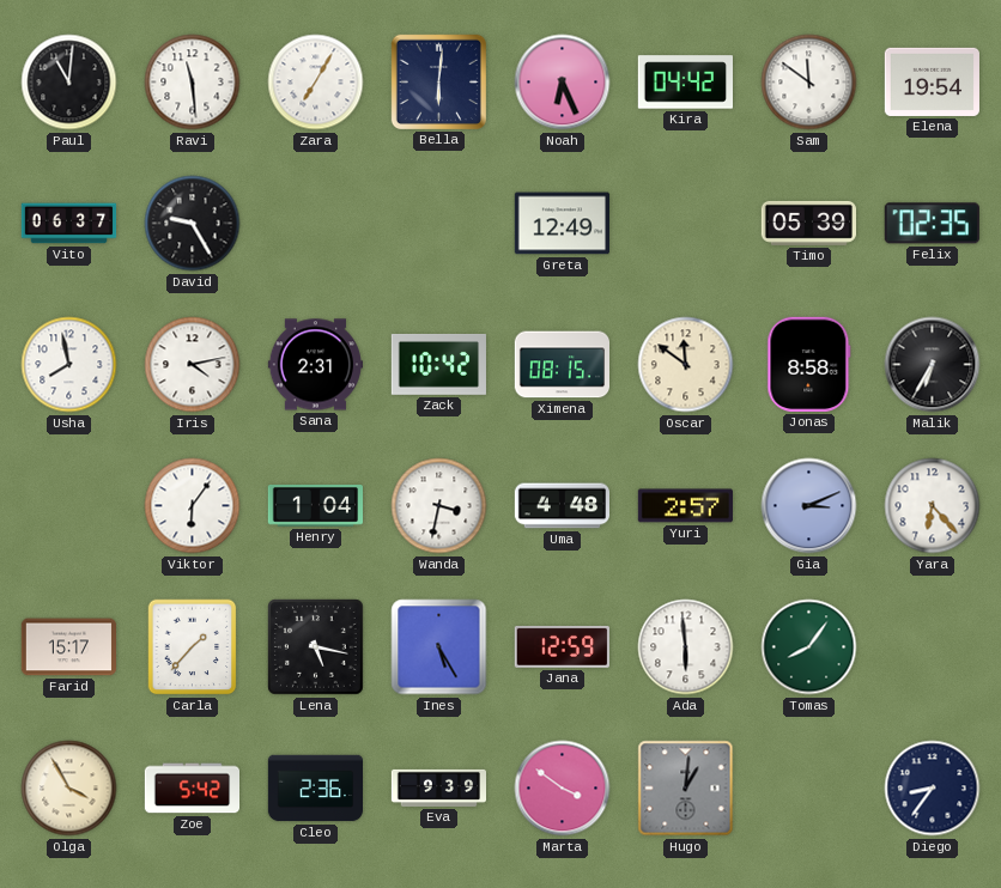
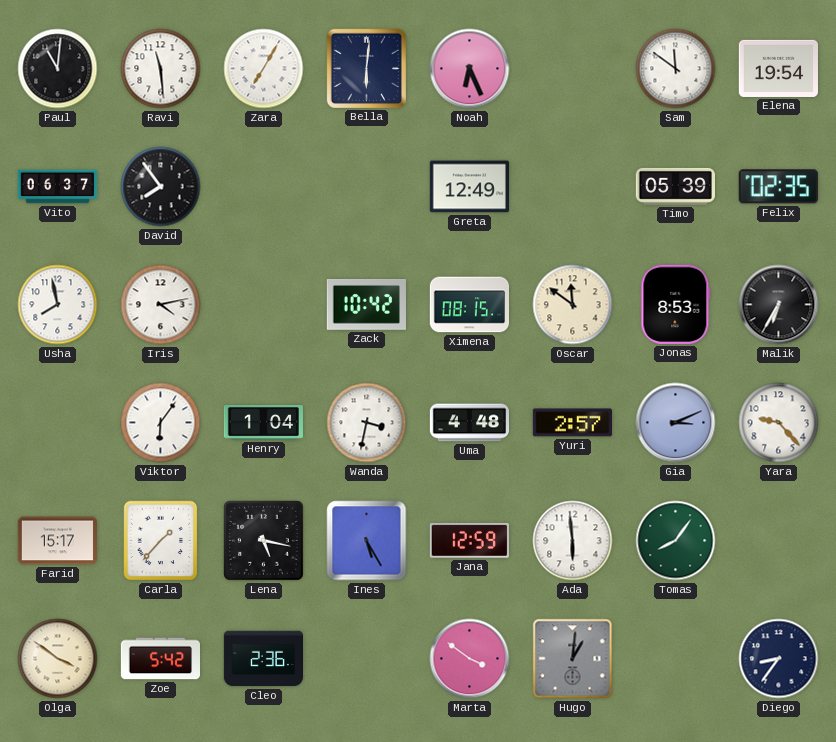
Kira: 04:42 -> none (685, 83)
David: 9:25 -> 7:54 (161, 187)
Sana: 2:31 -> none (315, 365)
Jonas: 8:58 -> 8:53 (676, 304)
Yara: 6:23 -> 9:23 (779, 423)
Olga: 3:55 -> 3:51 (58, 659)
Eva: 9:39 -> none (438, 787)
